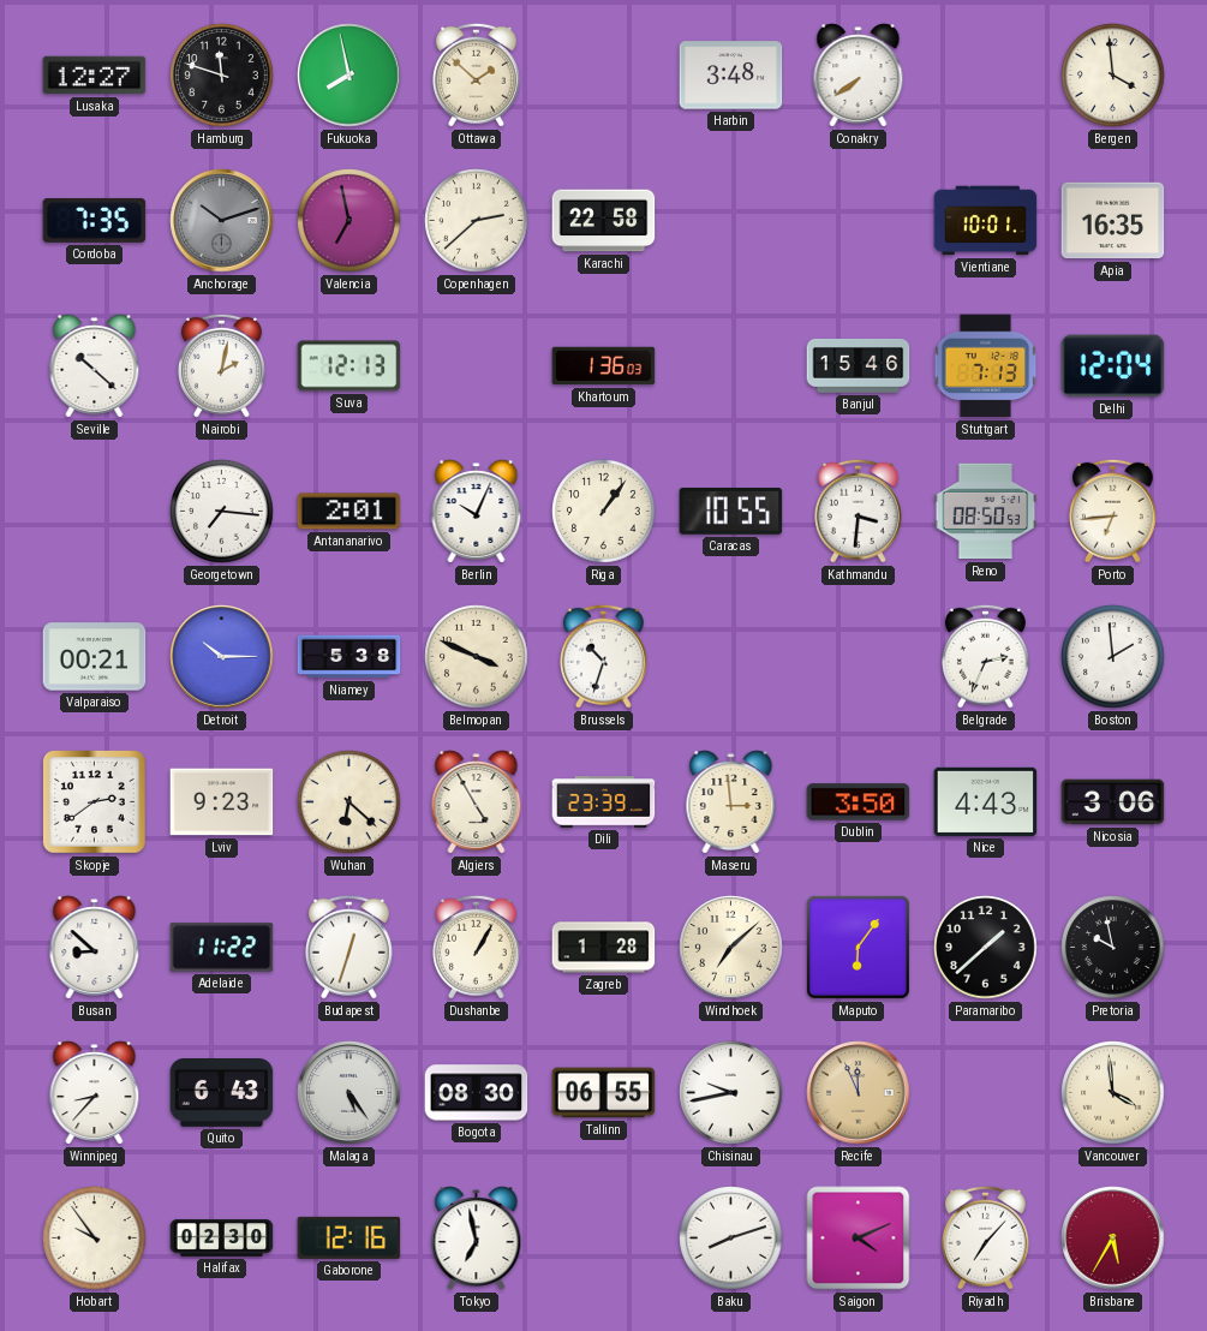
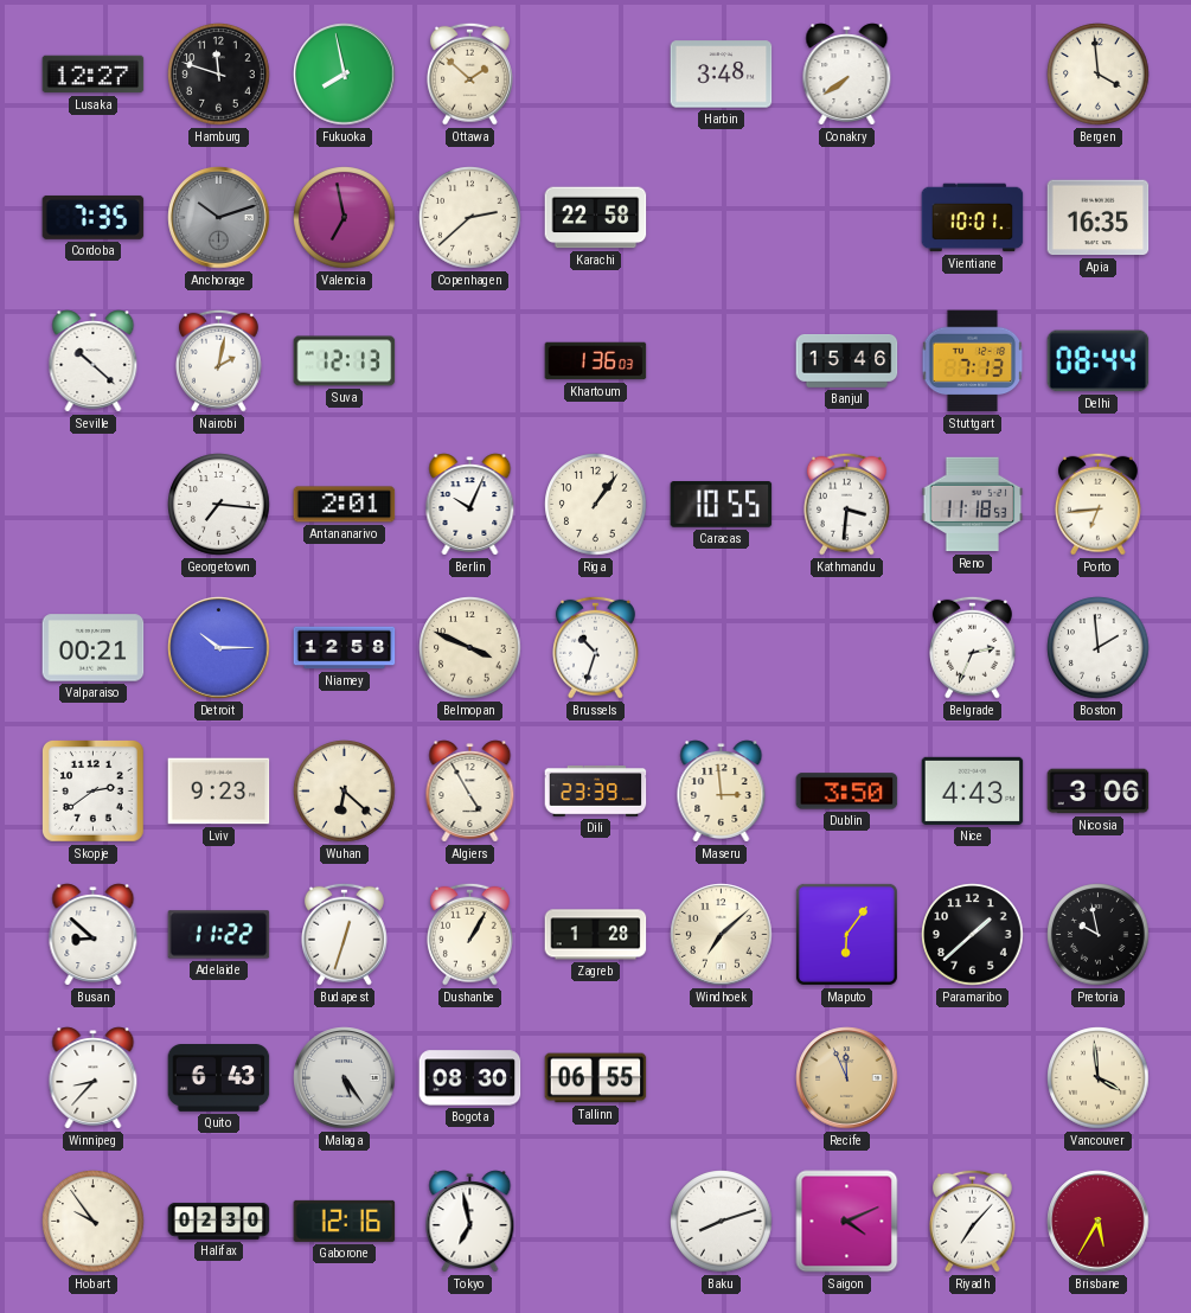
Delhi: 12:04 -> 08:44 (1099, 361)
Reno: 08:50 -> 11:18 (973, 505)
Niamey: 5:38 -> 12:58 (345, 648)
Chisinau: 9:43 -> none (731, 1093)
